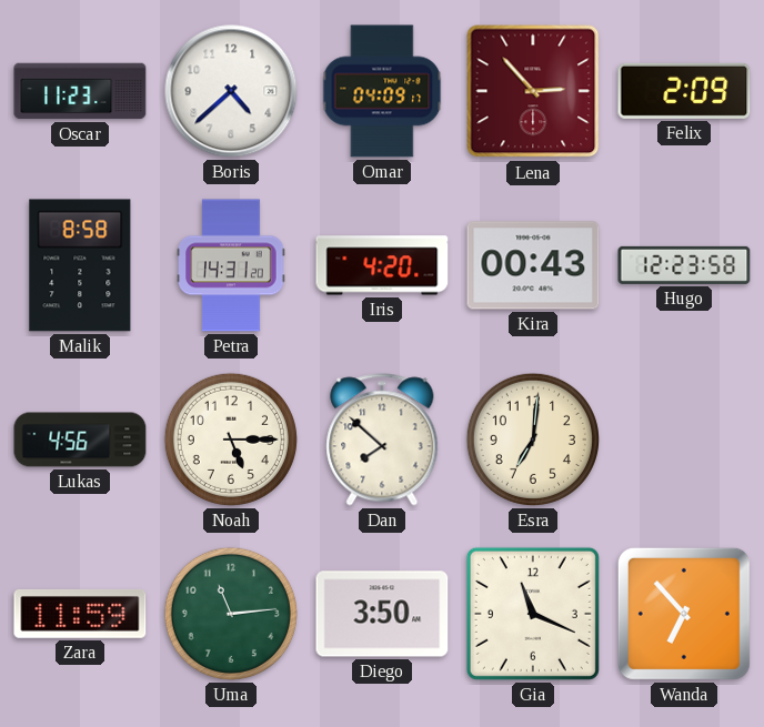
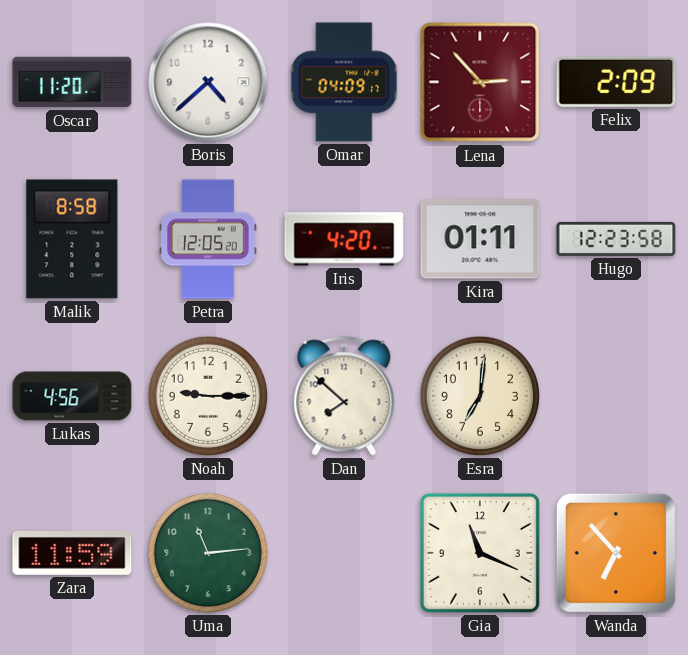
Oscar: 11:23 -> 11:20 (72, 82)
Petra: 14:31 -> 12:05 (208, 239)
Kira: 00:43 -> 01:11 (480, 239)
Noah: 5:15 -> 9:15 (208, 396)
Diego: 3:50 -> none (382, 614)
